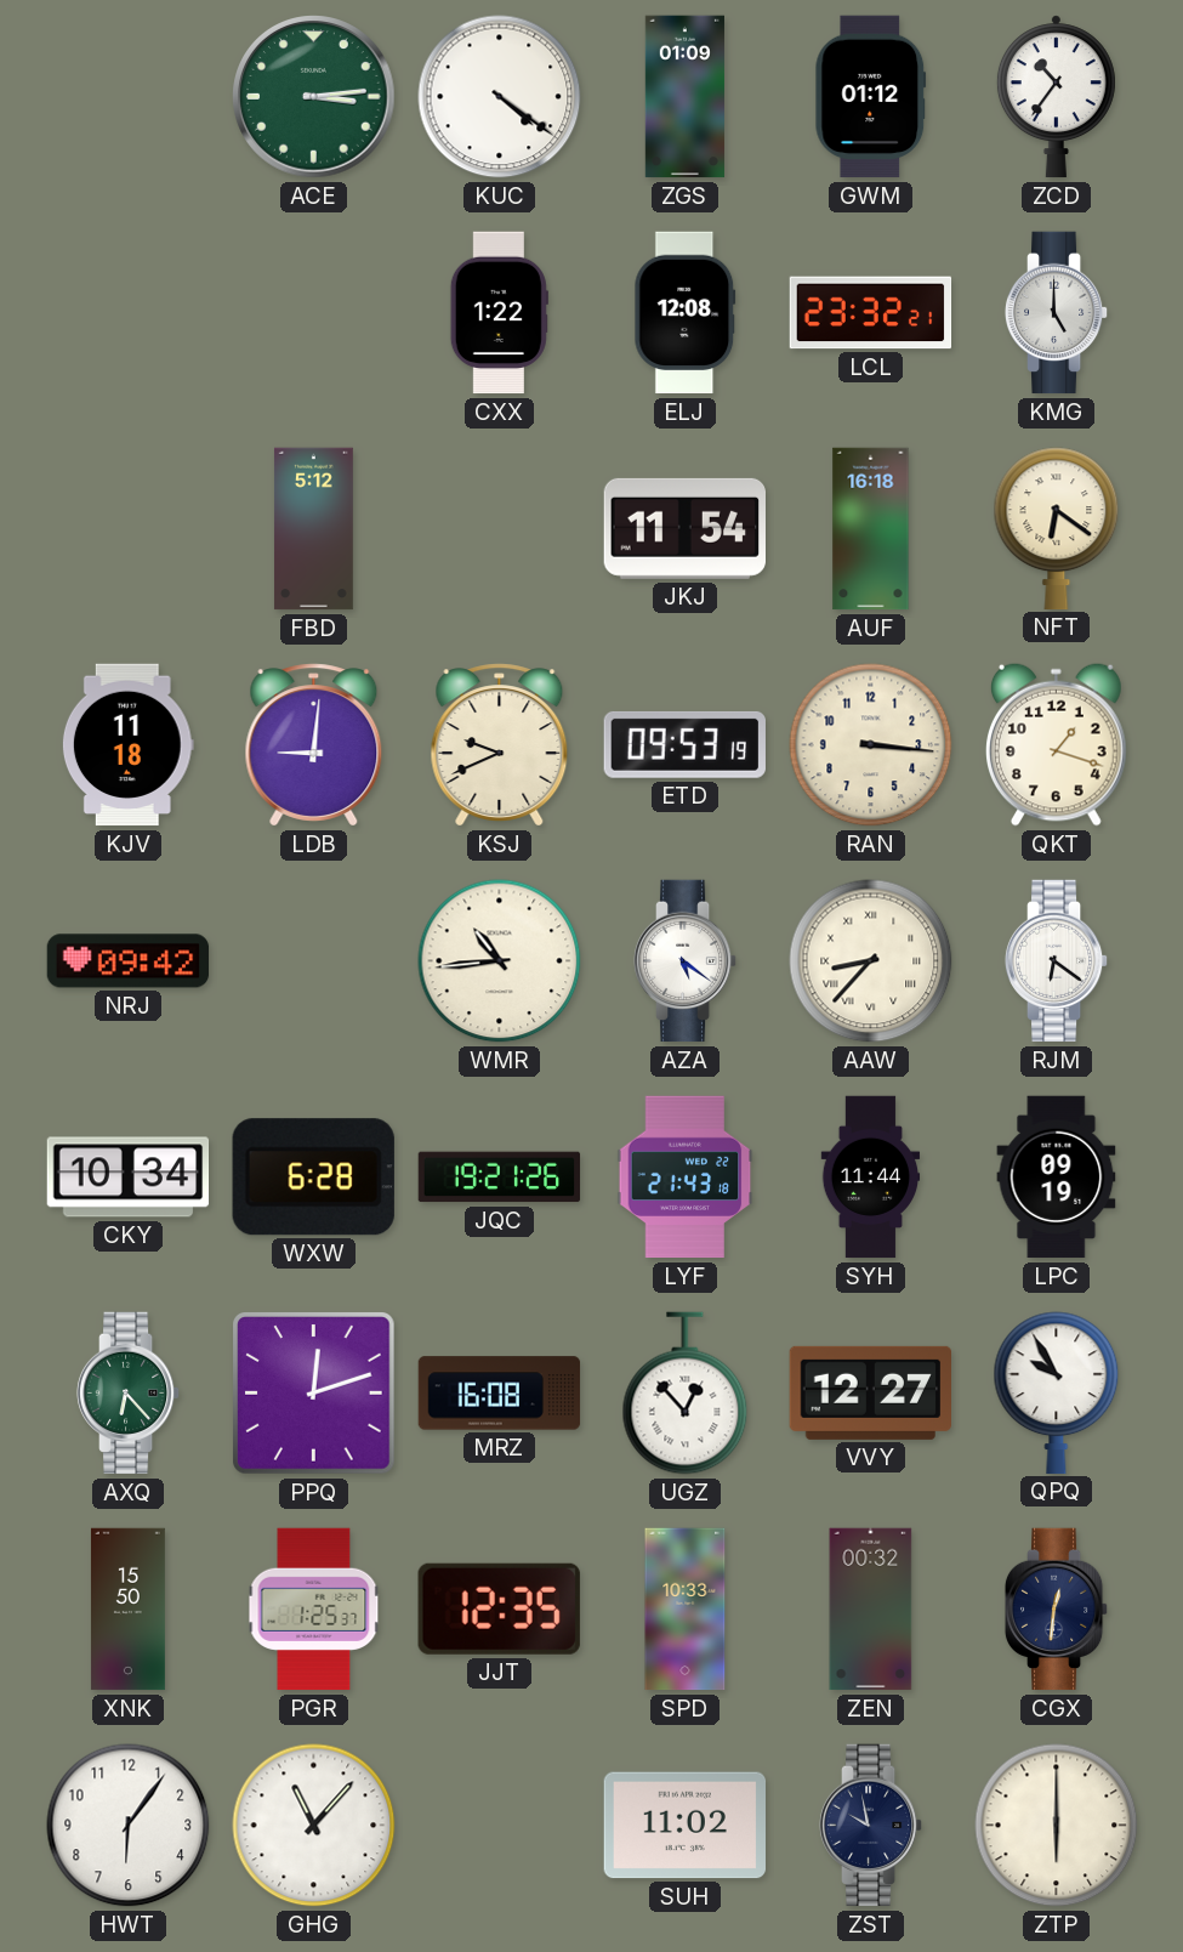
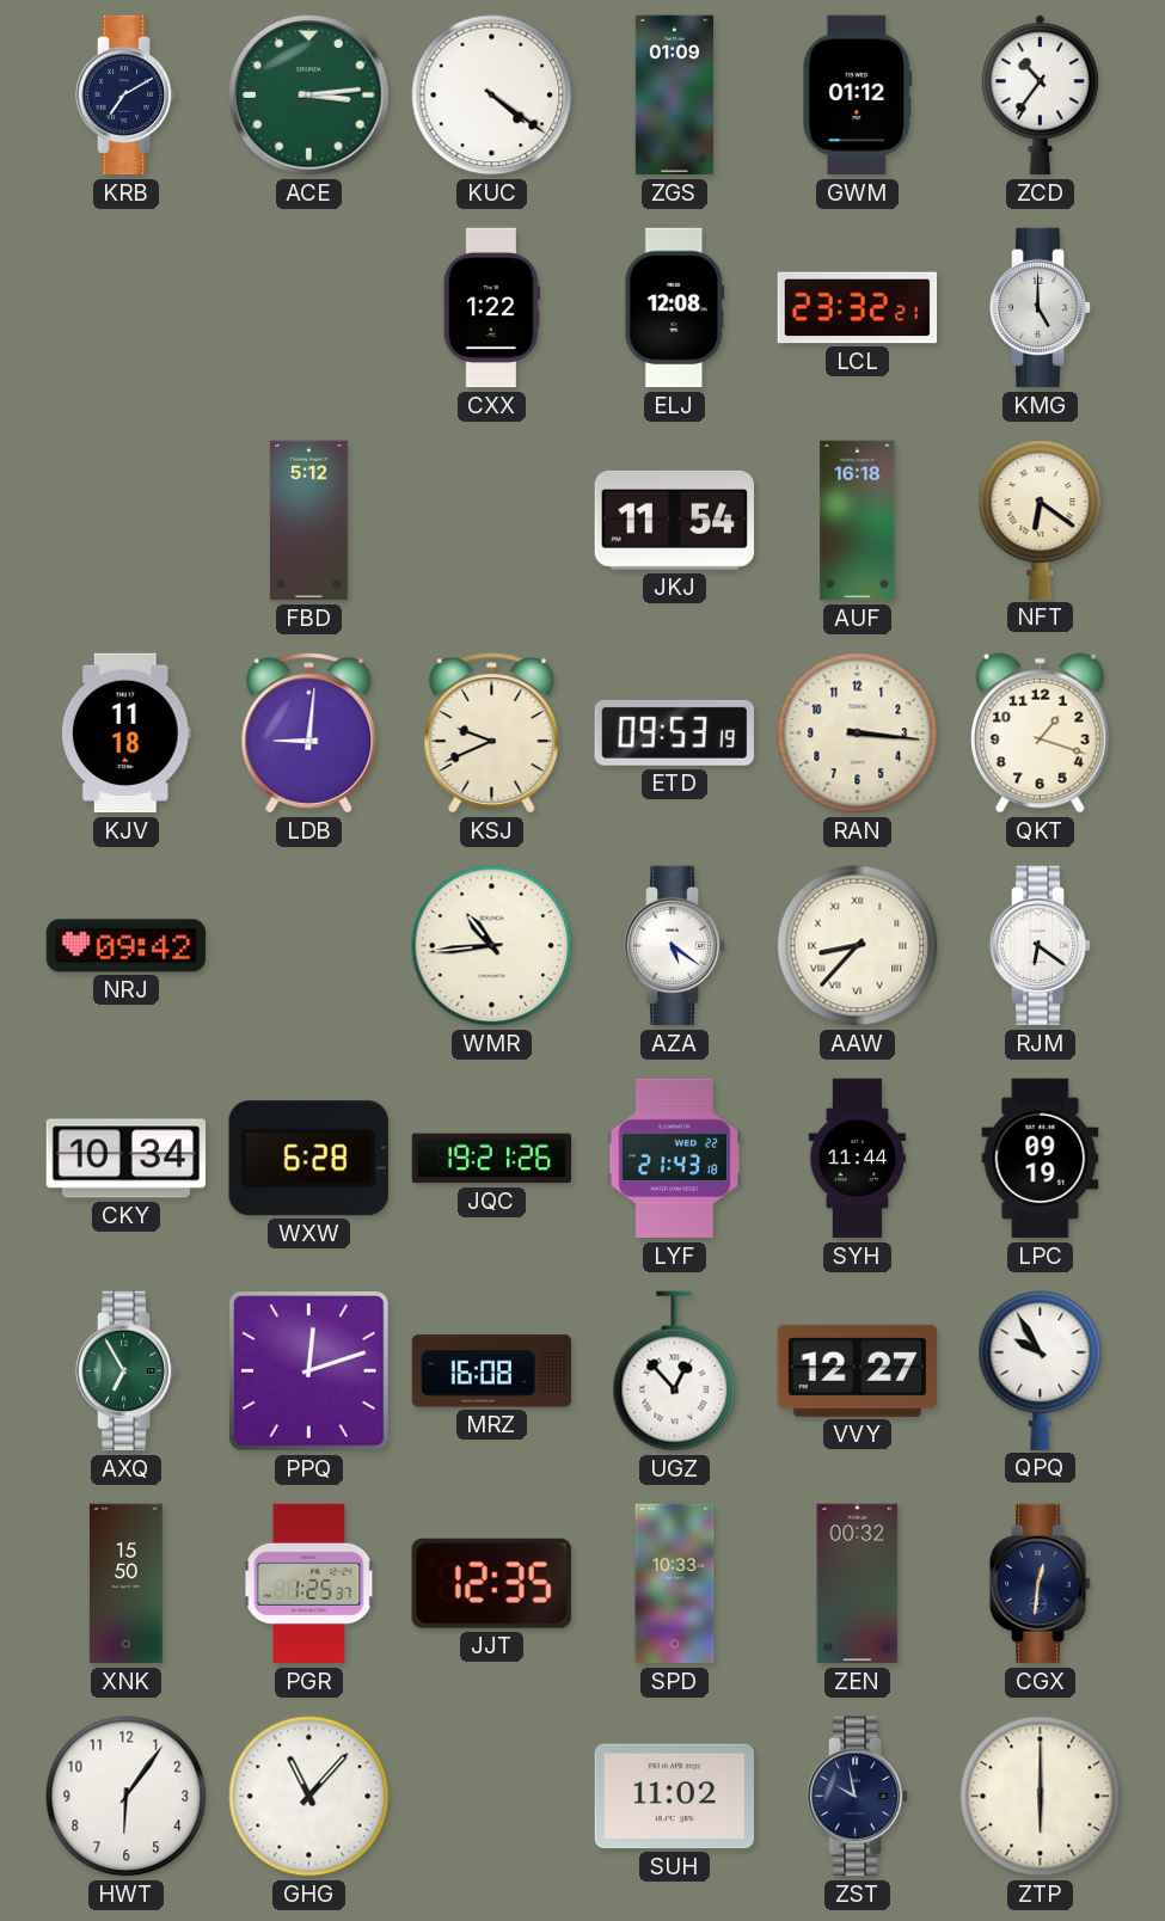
KRB: none -> 7:10 (127, 96)
AXQ: 6:23 -> 6:55 (127, 1371)
